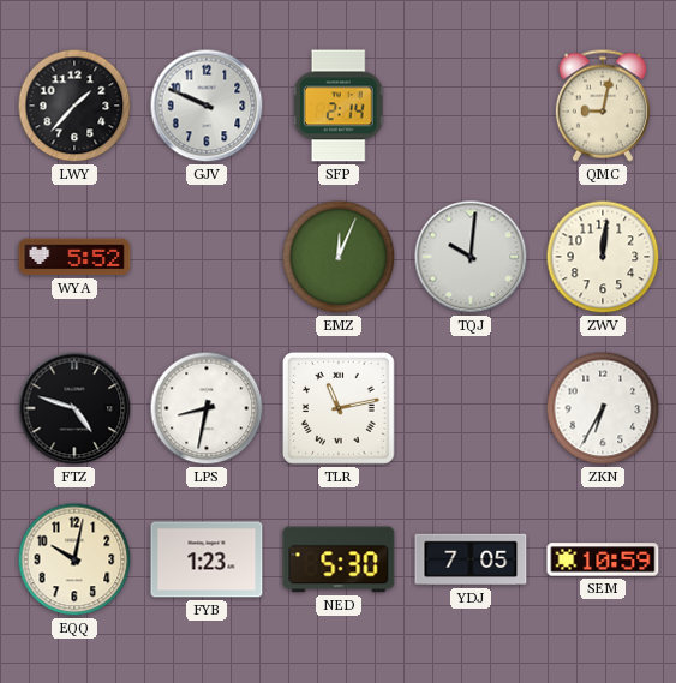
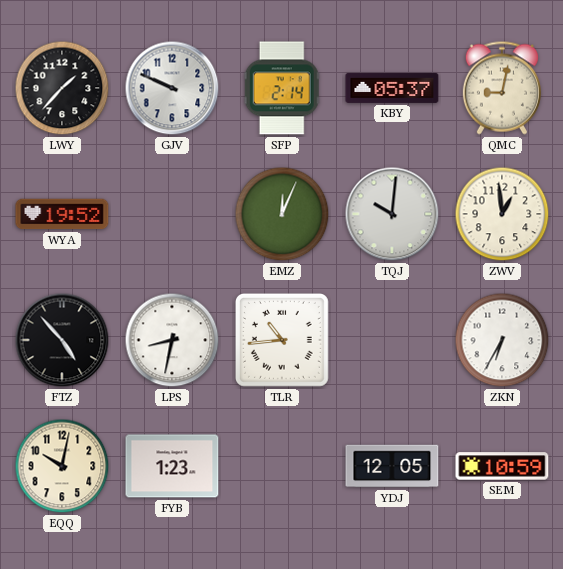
KBY: none -> 05:37 (392, 88)
WYA: 5:52 -> 19:52 (62, 214)
ZWV: 12:01 -> 12:59 (502, 214)
FTZ: 4:48 -> 4:53 (62, 340)
TLR: 11:13 -> 10:44 (282, 340)
NED: 5:30 -> none (339, 559)
YDJ: 7:05 -> 12:05 (392, 466)
